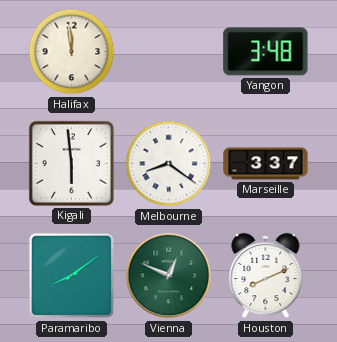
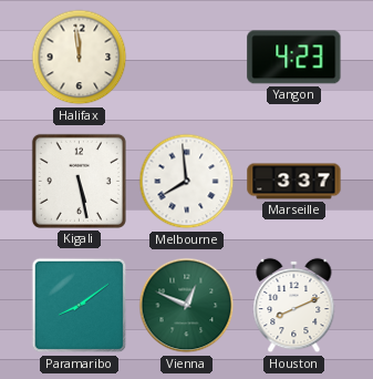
Yangon: 3:48 -> 4:23 (294, 58)
Kigali: 5:59 -> 5:28 (79, 181)
Melbourne: 8:21 -> 7:59 (187, 182)
